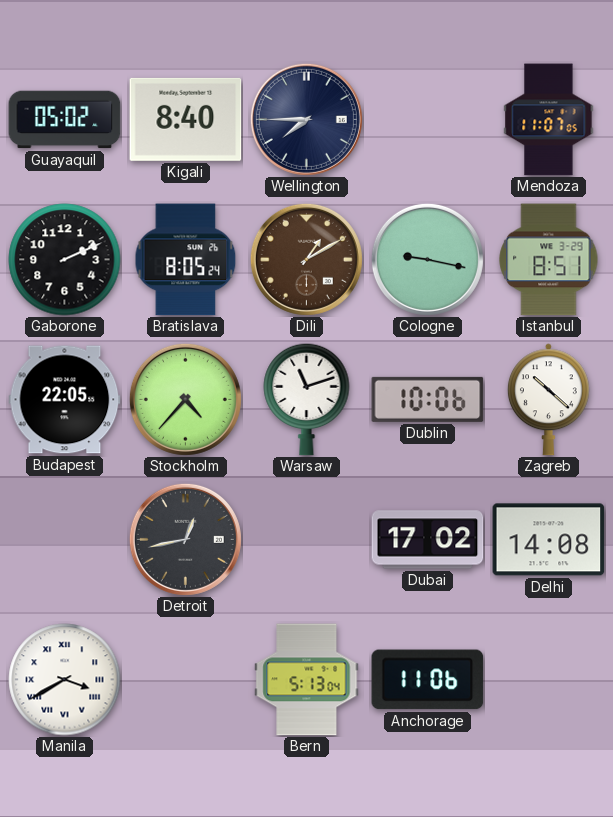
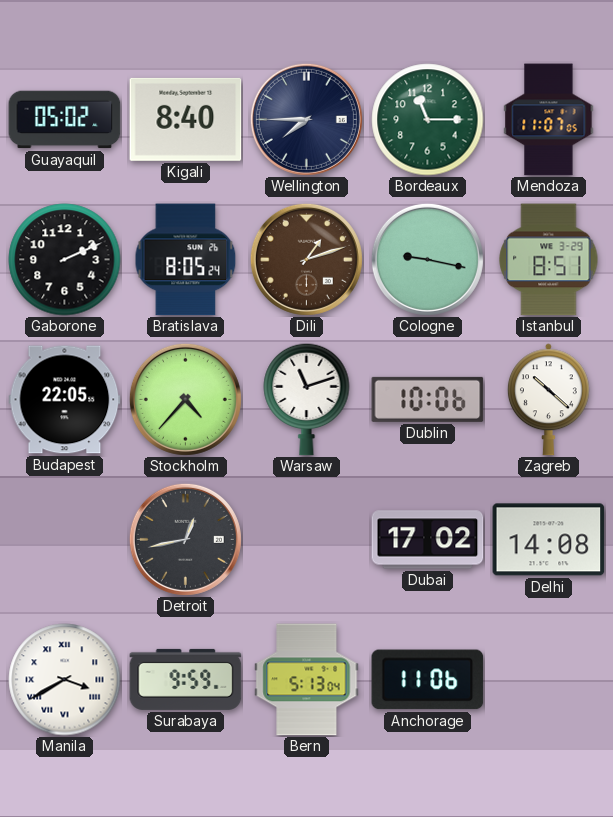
Bordeaux: none -> 11:15 (428, 120)
Dili: 1:10 -> 1:12 (306, 259)
Surabaya: none -> 9:59 (186, 679)
